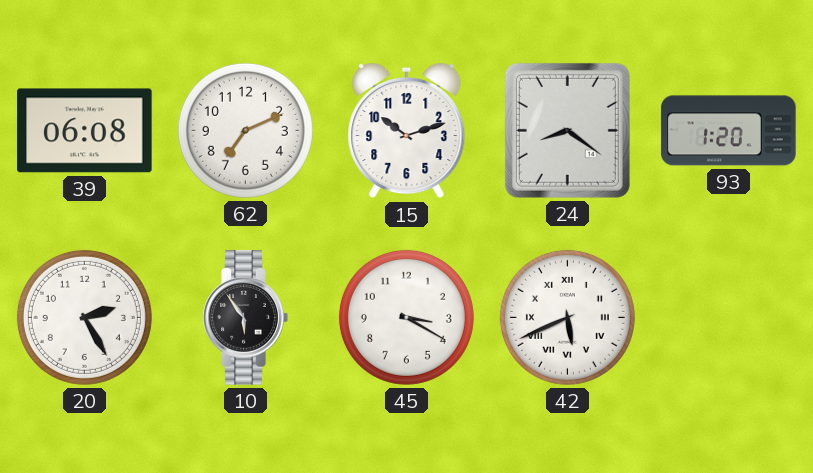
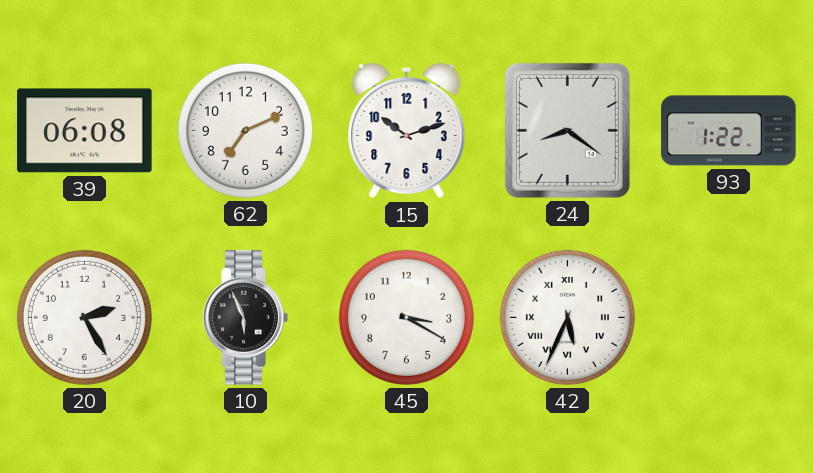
93: 1:20 -> 1:22 (729, 131)
10: 5:54 -> 5:56 (245, 318)
42: 5:41 -> 5:34 (567, 317)
